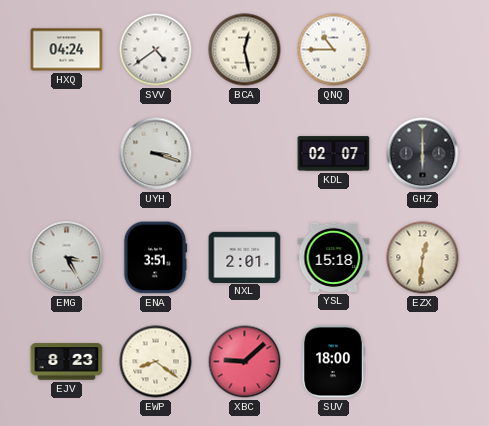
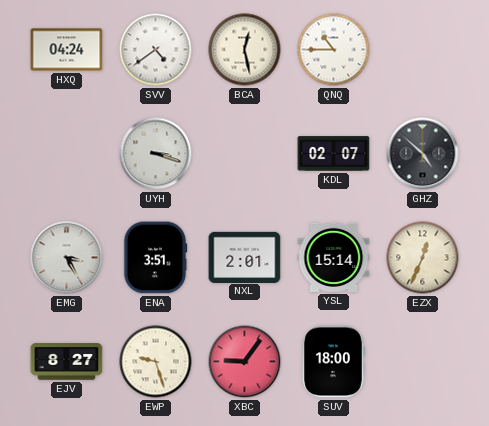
GHZ: 6:00 -> 4:52 (423, 154)
YSL: 15:18 -> 15:14 (334, 257)
EZX: 12:31 -> 12:34 (423, 258)
EJV: 8:23 -> 8:27 (67, 362)
EWP: 8:21 -> 9:27 (156, 362)
XBC: 9:08 -> 9:06 (245, 362)
